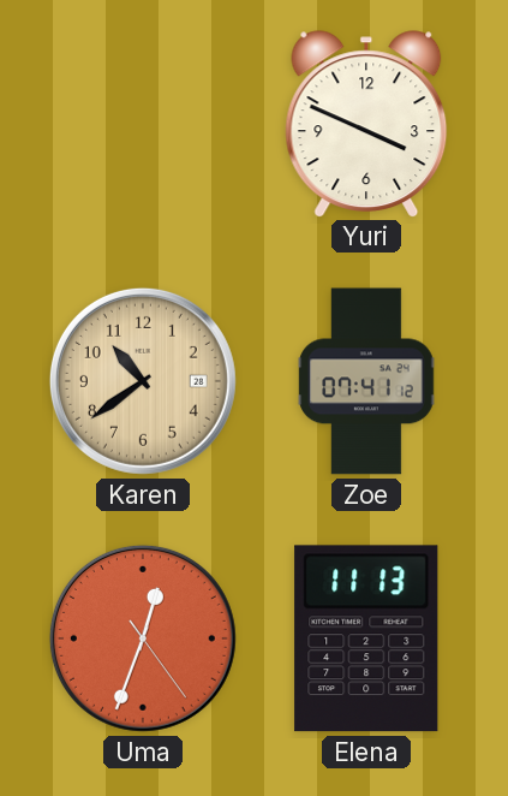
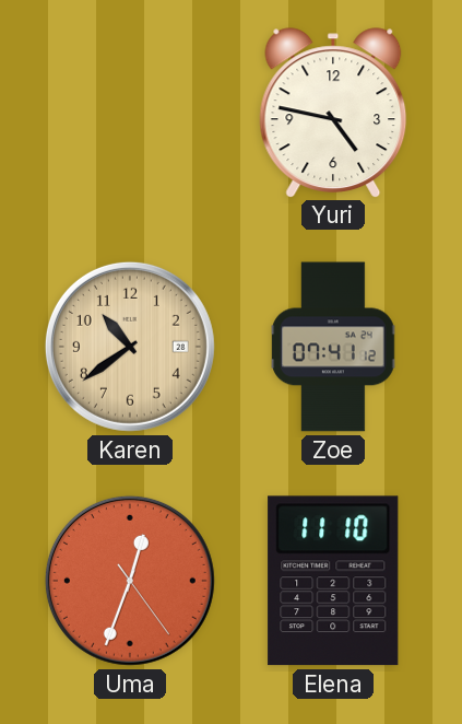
Yuri: 3:49 -> 4:47 (333, 113)
Elena: 11:13 -> 11:10 (333, 581)
